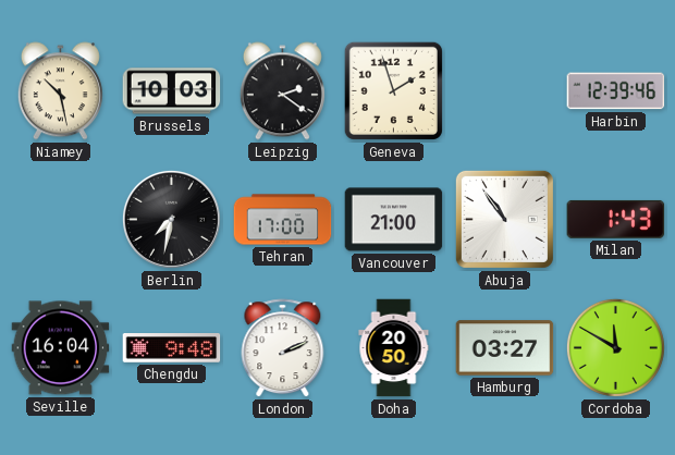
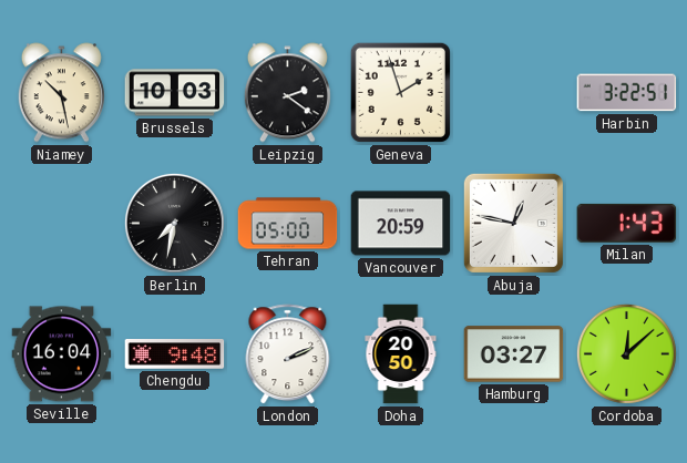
Harbin: 12:39 -> 3:22 (627, 93)
Tehran: 17:00 -> 05:00 (288, 224)
Vancouver: 21:00 -> 20:59 (401, 224)
Abuja: 10:54 -> 12:47 (513, 223)
Cordoba: 11:50 -> 12:08 (626, 353)
